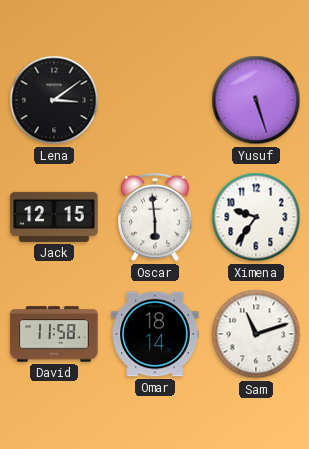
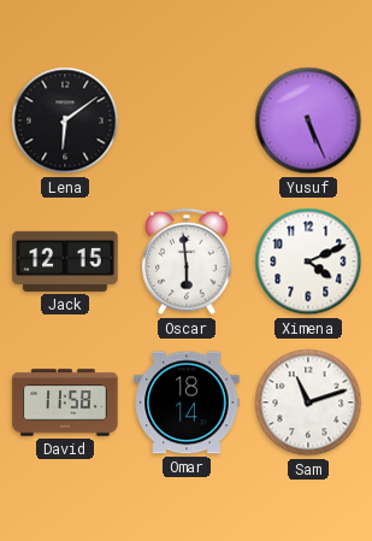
Lena: 3:09 -> 6:09 (65, 120)
Yusuf: 5:27 -> 5:26 (308, 120)
Ximena: 9:36 -> 4:11 (308, 261)
